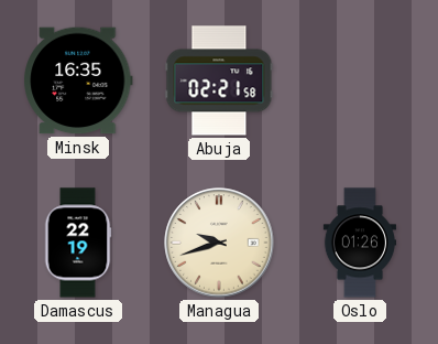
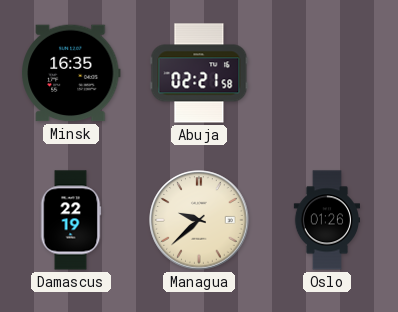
Managua: 9:42 -> 9:38 (199, 220)
